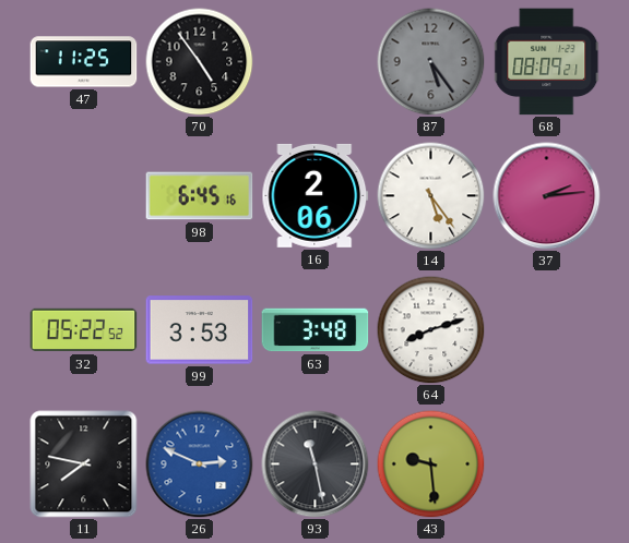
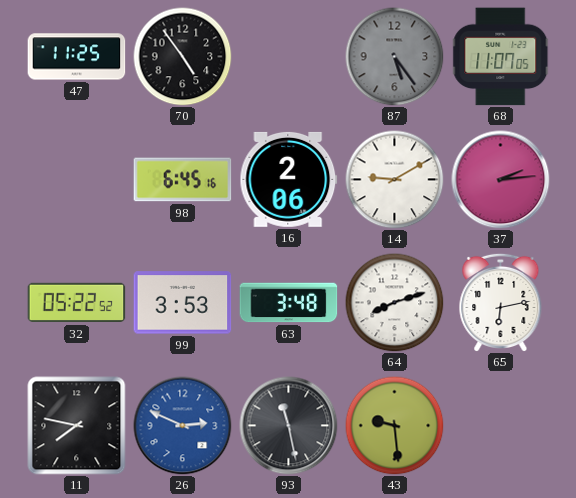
68: 08:09 -> 11:07 (501, 57)
14: 5:24 -> 9:10 (395, 180)
65: none -> 6:13 (501, 302)
